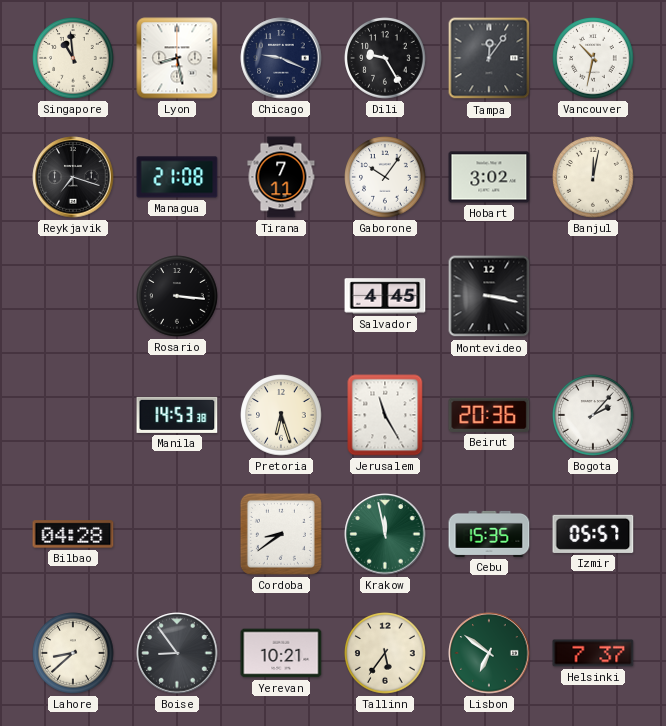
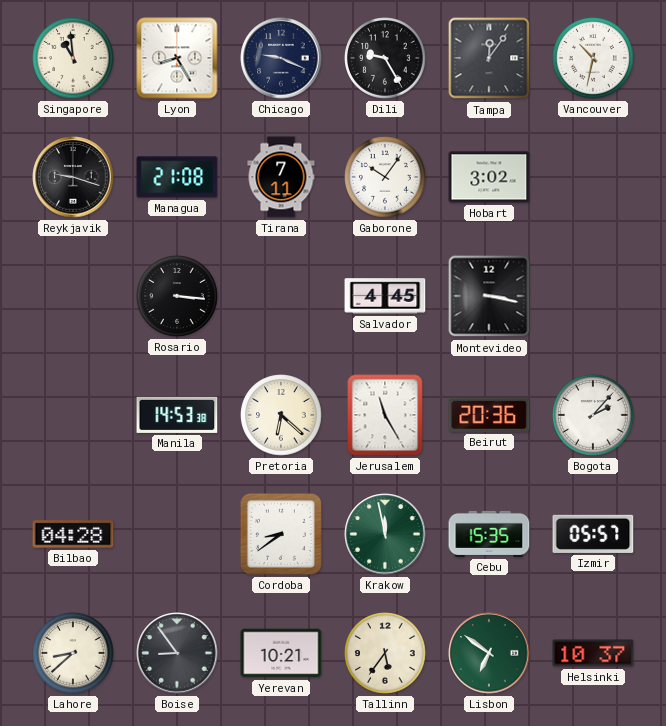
Lyon: 8:28 -> 8:25 (177, 58)
Reykjavik: 7:18 -> 9:18 (73, 177)
Banjul: 12:02 -> none (593, 177)
Pretoria: 6:27 -> 6:22 (281, 415)
Helsinki: 7:37 -> 10:37 (593, 653)
